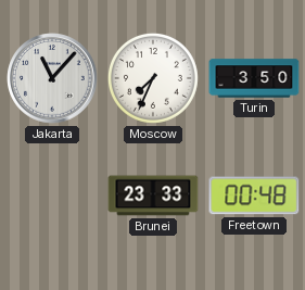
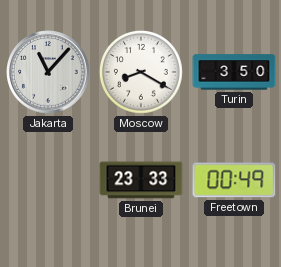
Moscow: 7:34 -> 8:20 (141, 72)
Freetown: 00:48 -> 00:49 (234, 180)
